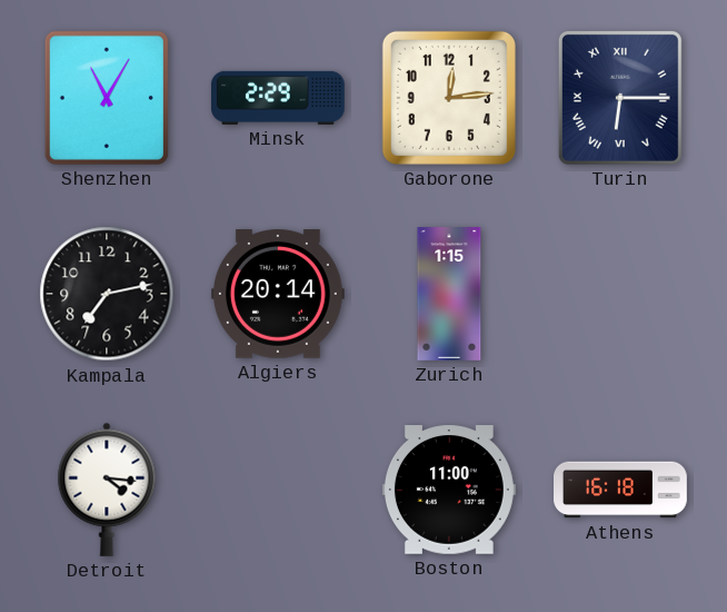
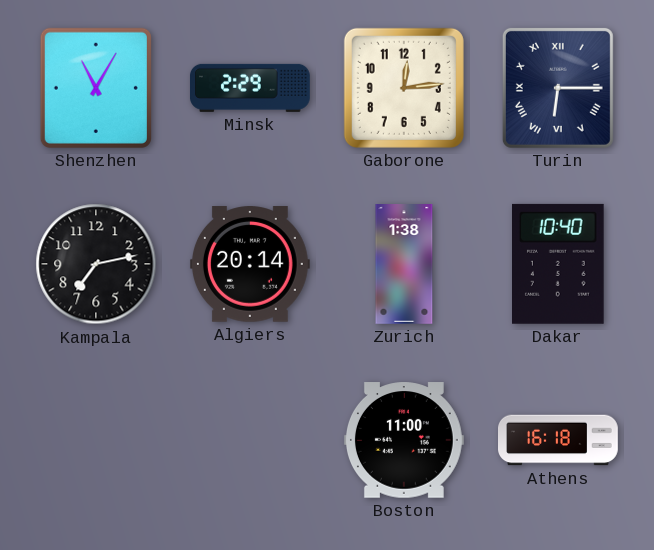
Zurich: 1:15 -> 1:38 (404, 265)
Dakar: none -> 10:40 (559, 264)
Detroit: 4:16 -> none (107, 490)
